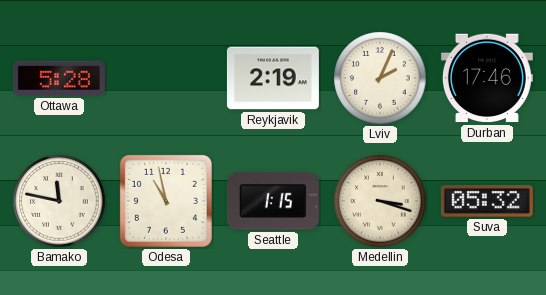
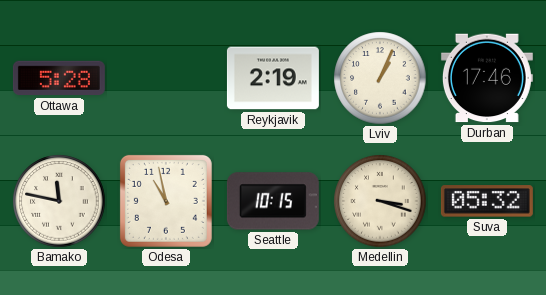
Lviv: 2:04 -> 1:04 (380, 78)
Seattle: 1:15 -> 10:15 (273, 201)
